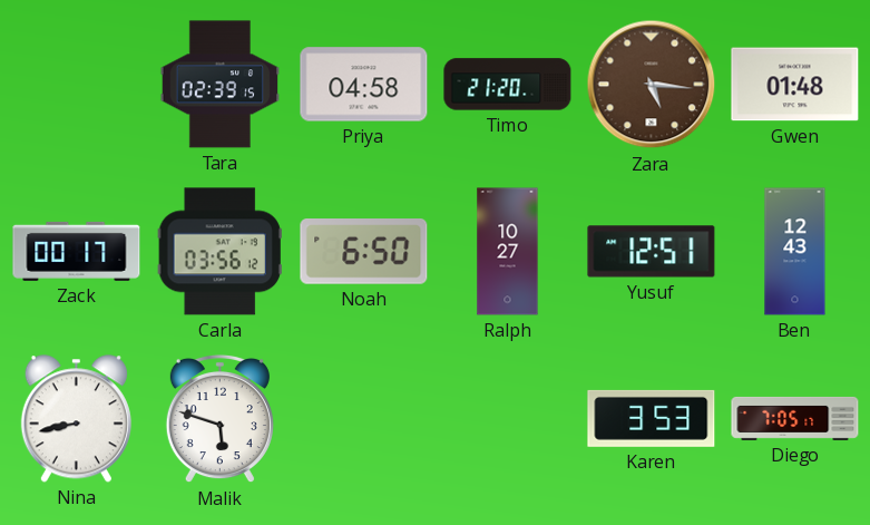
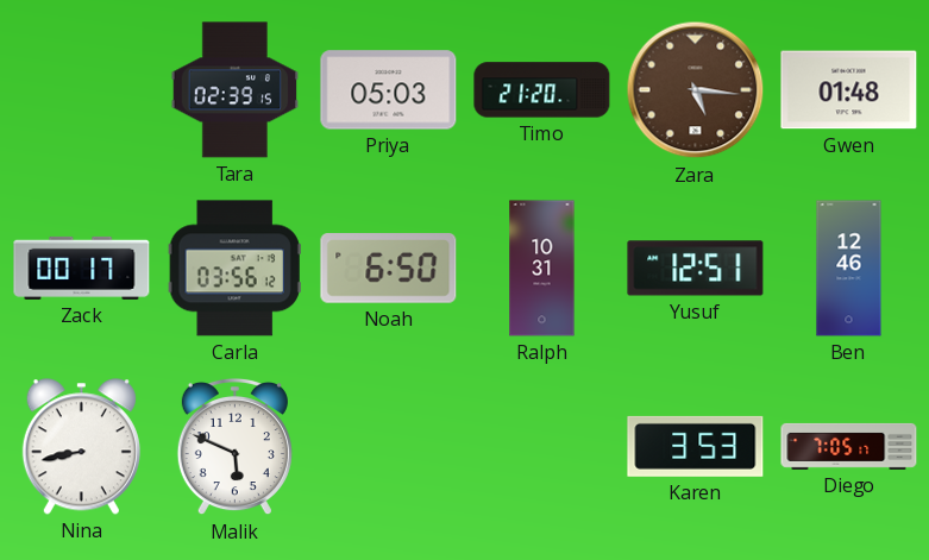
Priya: 04:58 -> 05:03 (389, 90)
Ralph: 10:27 -> 10:31 (542, 269)
Ben: 12:43 -> 12:46 (849, 269)
Malik: 5:48 -> 5:49 (234, 447)
